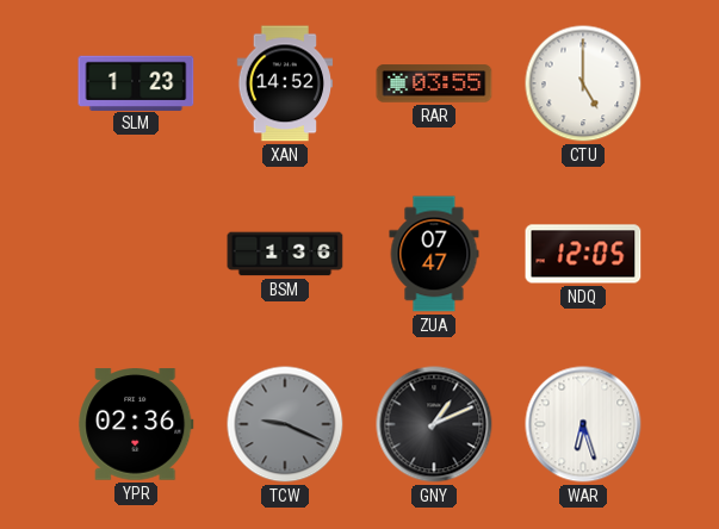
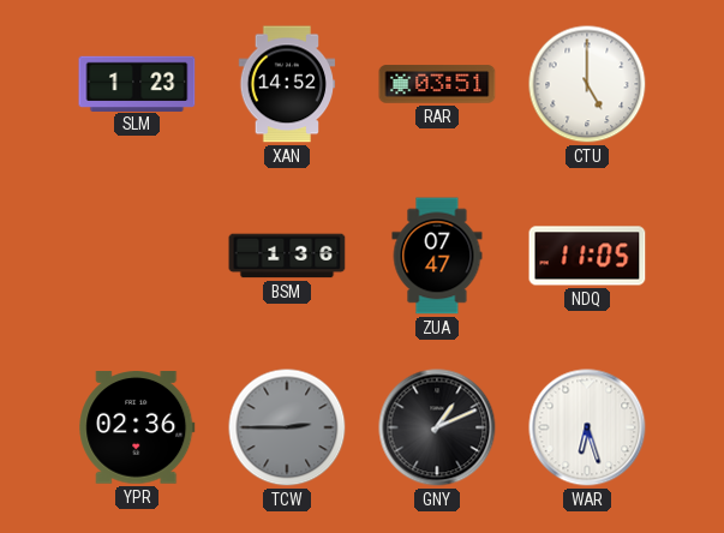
RAR: 03:55 -> 03:51 (437, 84)
NDQ: 12:05 -> 11:05 (587, 256)
TCW: 9:19 -> 2:45 (287, 427)
